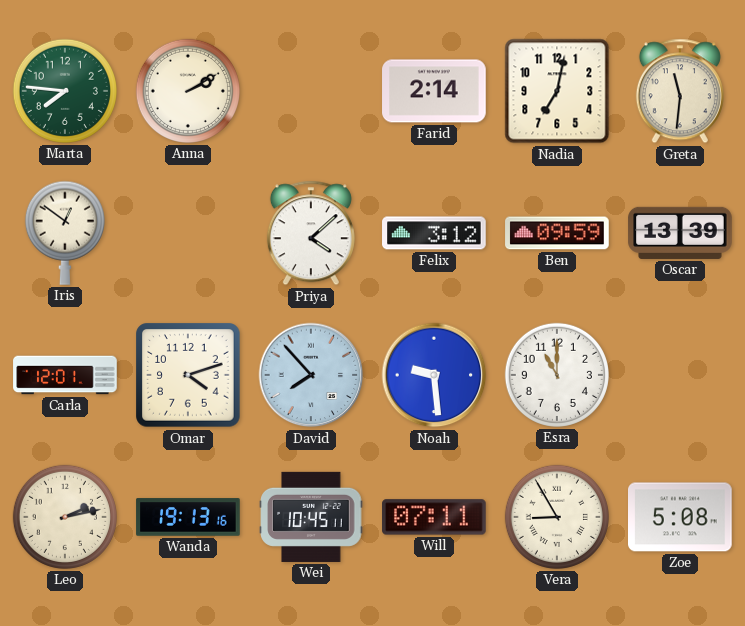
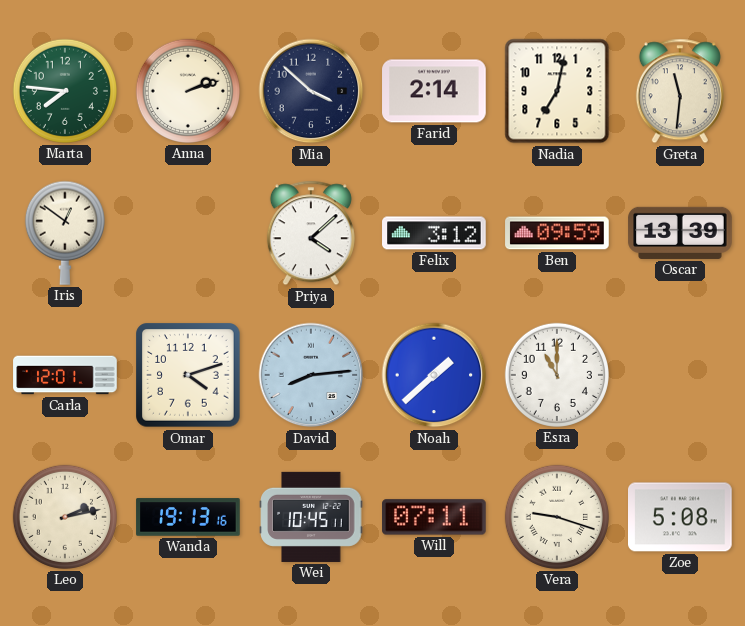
Anna: 2:10 -> 2:12 (188, 91)
Mia: none -> 3:52 (311, 91)
David: 7:53 -> 8:14 (311, 375)
Noah: 9:29 -> 1:38 (434, 375)
Vera: 8:55 -> 9:18 (557, 517)
